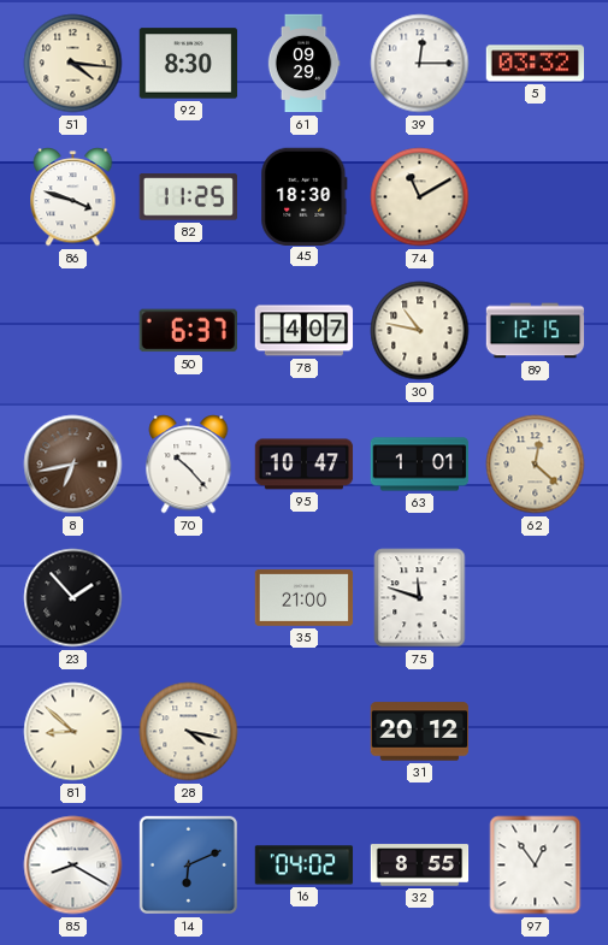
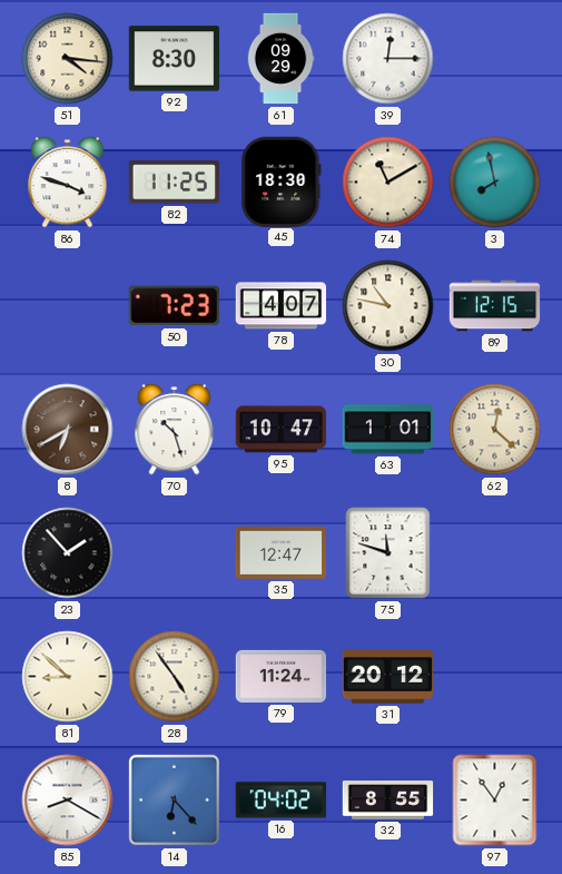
5: 03:32 -> none (536, 64)
3: none -> 7:58 (495, 183)
50: 6:37 -> 7:23 (174, 306)
8: 6:43 -> 6:40 (68, 430)
70: 10:23 -> 10:27 (175, 430)
35: 21:00 -> 12:47 (282, 552)
28: 4:17 -> 4:54 (175, 677)
79: none -> 11:24 (282, 676)
14: 6:11 -> 6:23 (174, 799)
